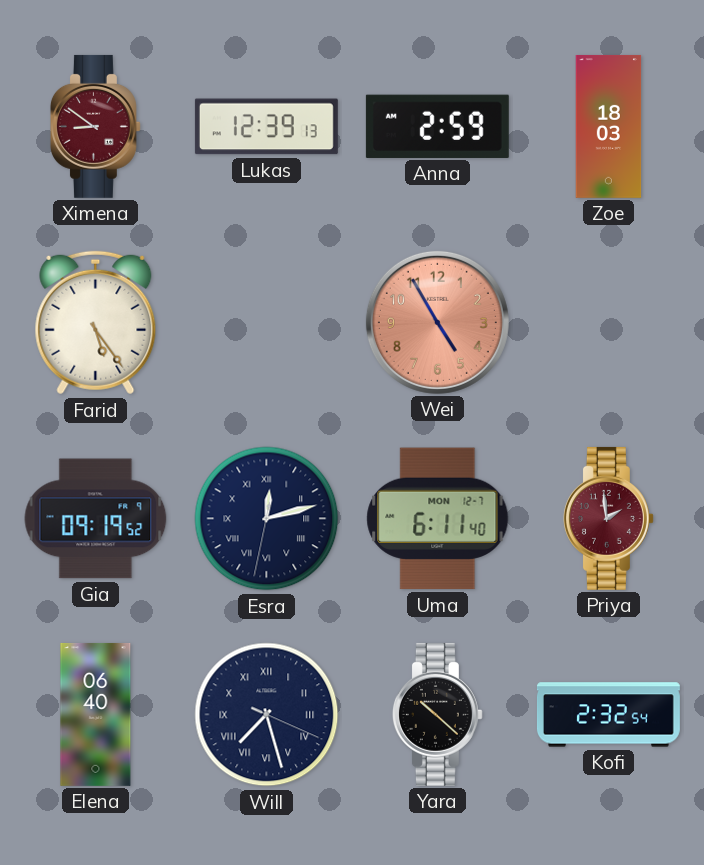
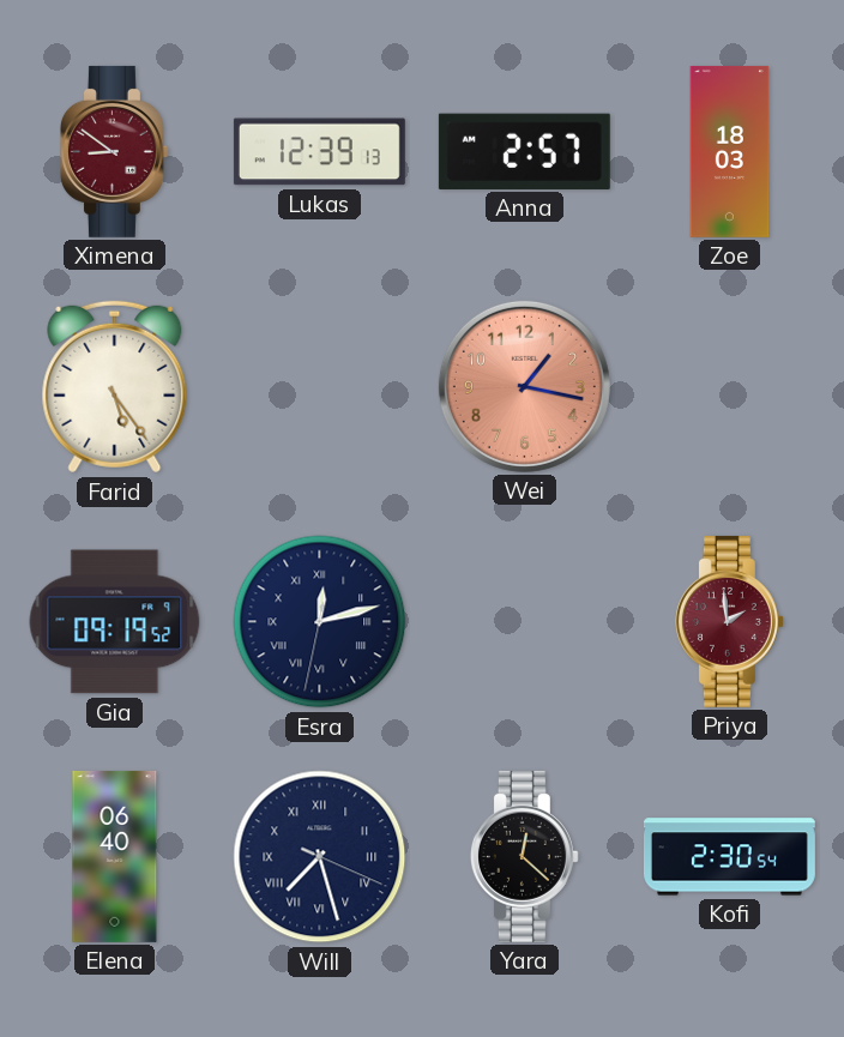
Anna: 2:59 -> 2:57 (524, 151)
Wei: 4:55 -> 1:17 (524, 386)
Uma: 6:11 -> none (438, 519)
Yara: 10:22 -> 12:22 (524, 856)
Kofi: 2:32 -> 2:30 (729, 857)
